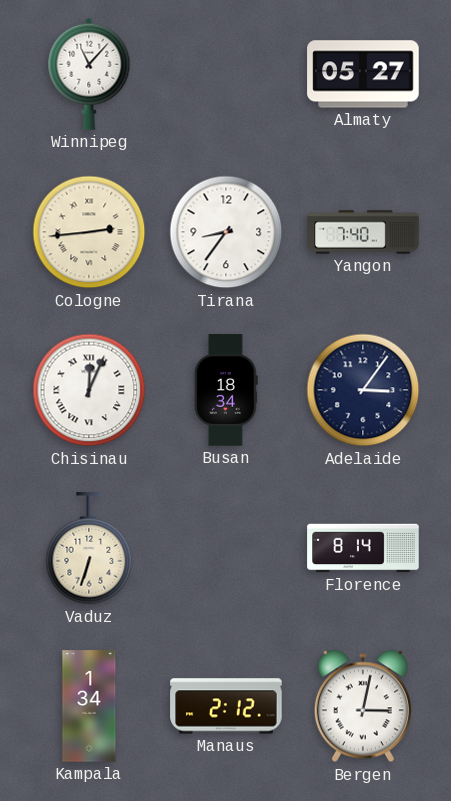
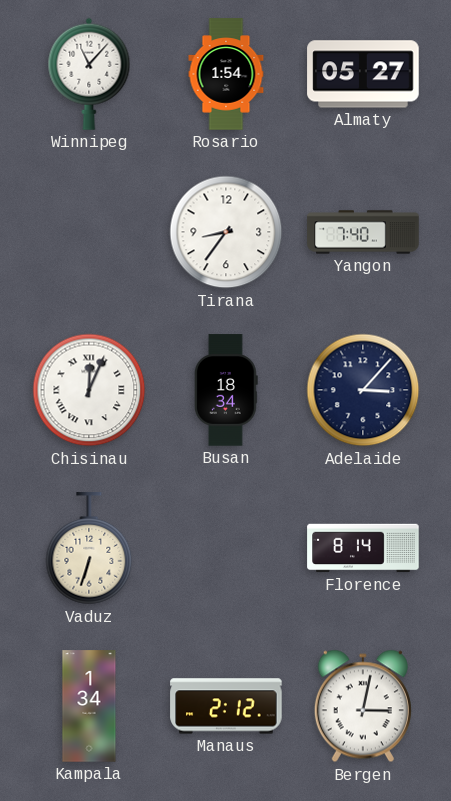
Rosario: none -> 1:54 (226, 74)
Cologne: 2:44 -> none (89, 232)
Adelaide: 3:06 -> 3:07 (363, 390)
